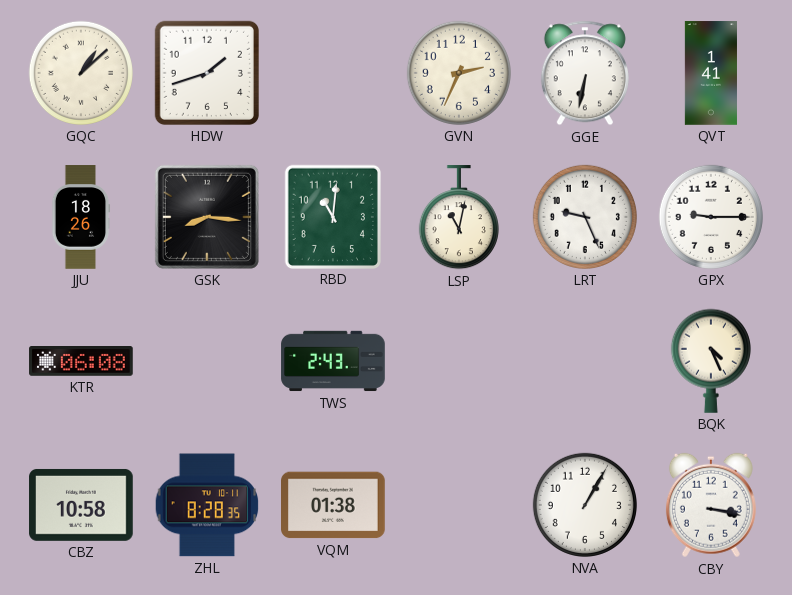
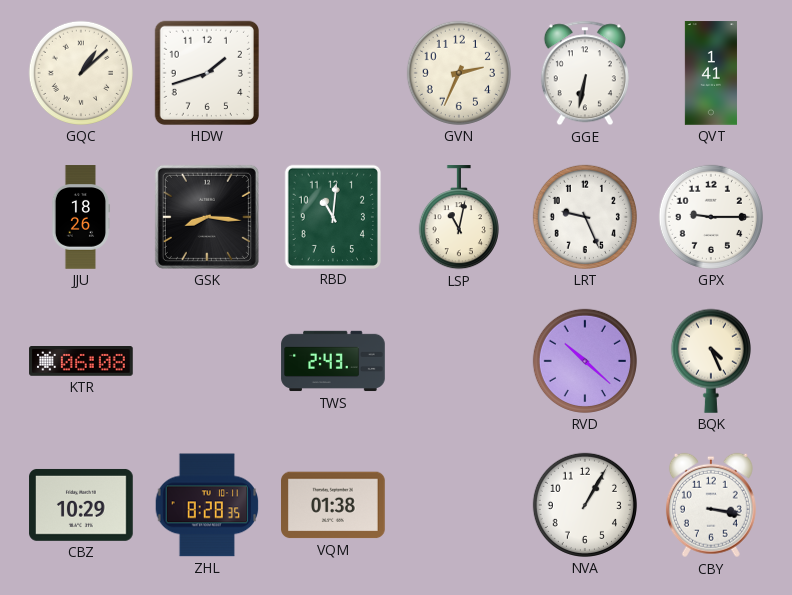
RVD: none -> 10:22 (585, 361)
CBZ: 10:58 -> 10:29 (81, 505)
